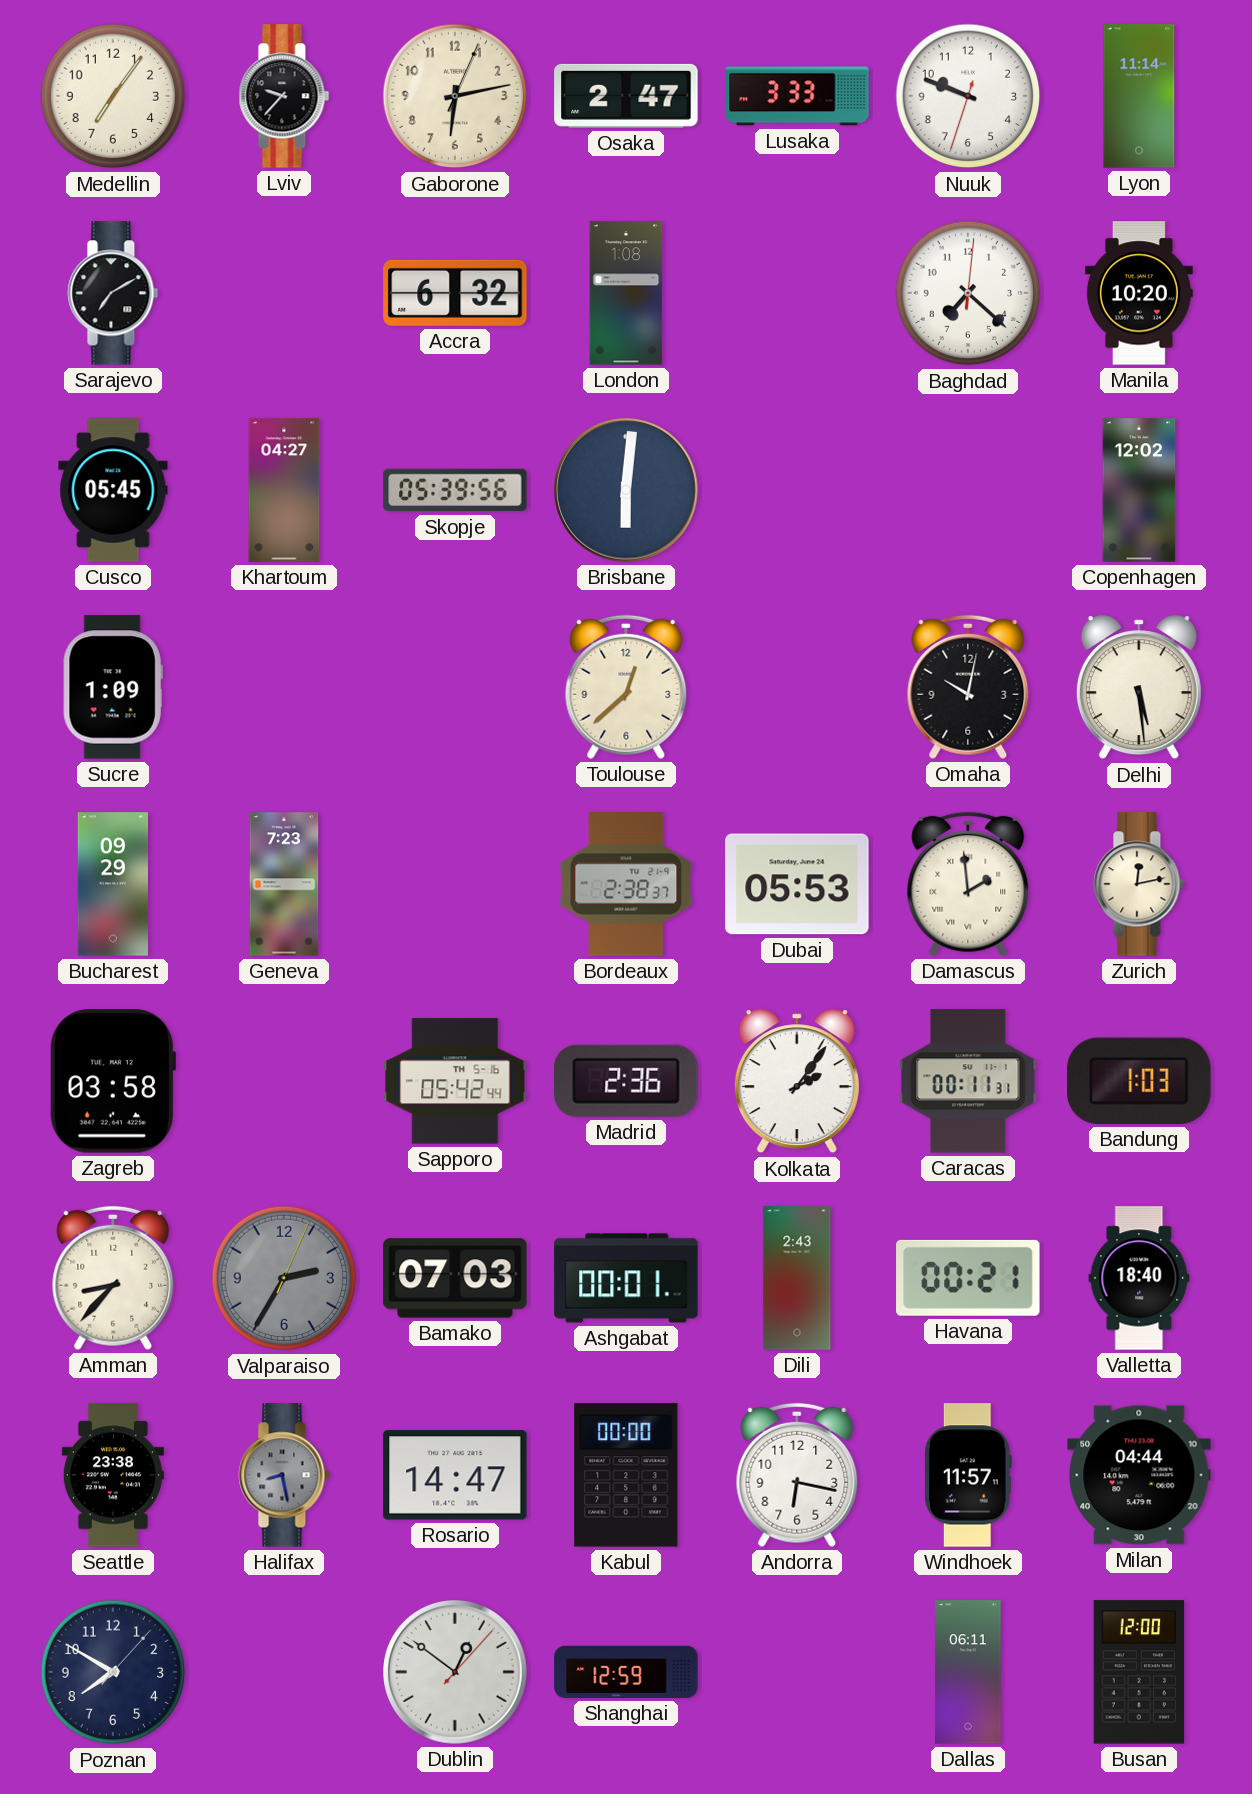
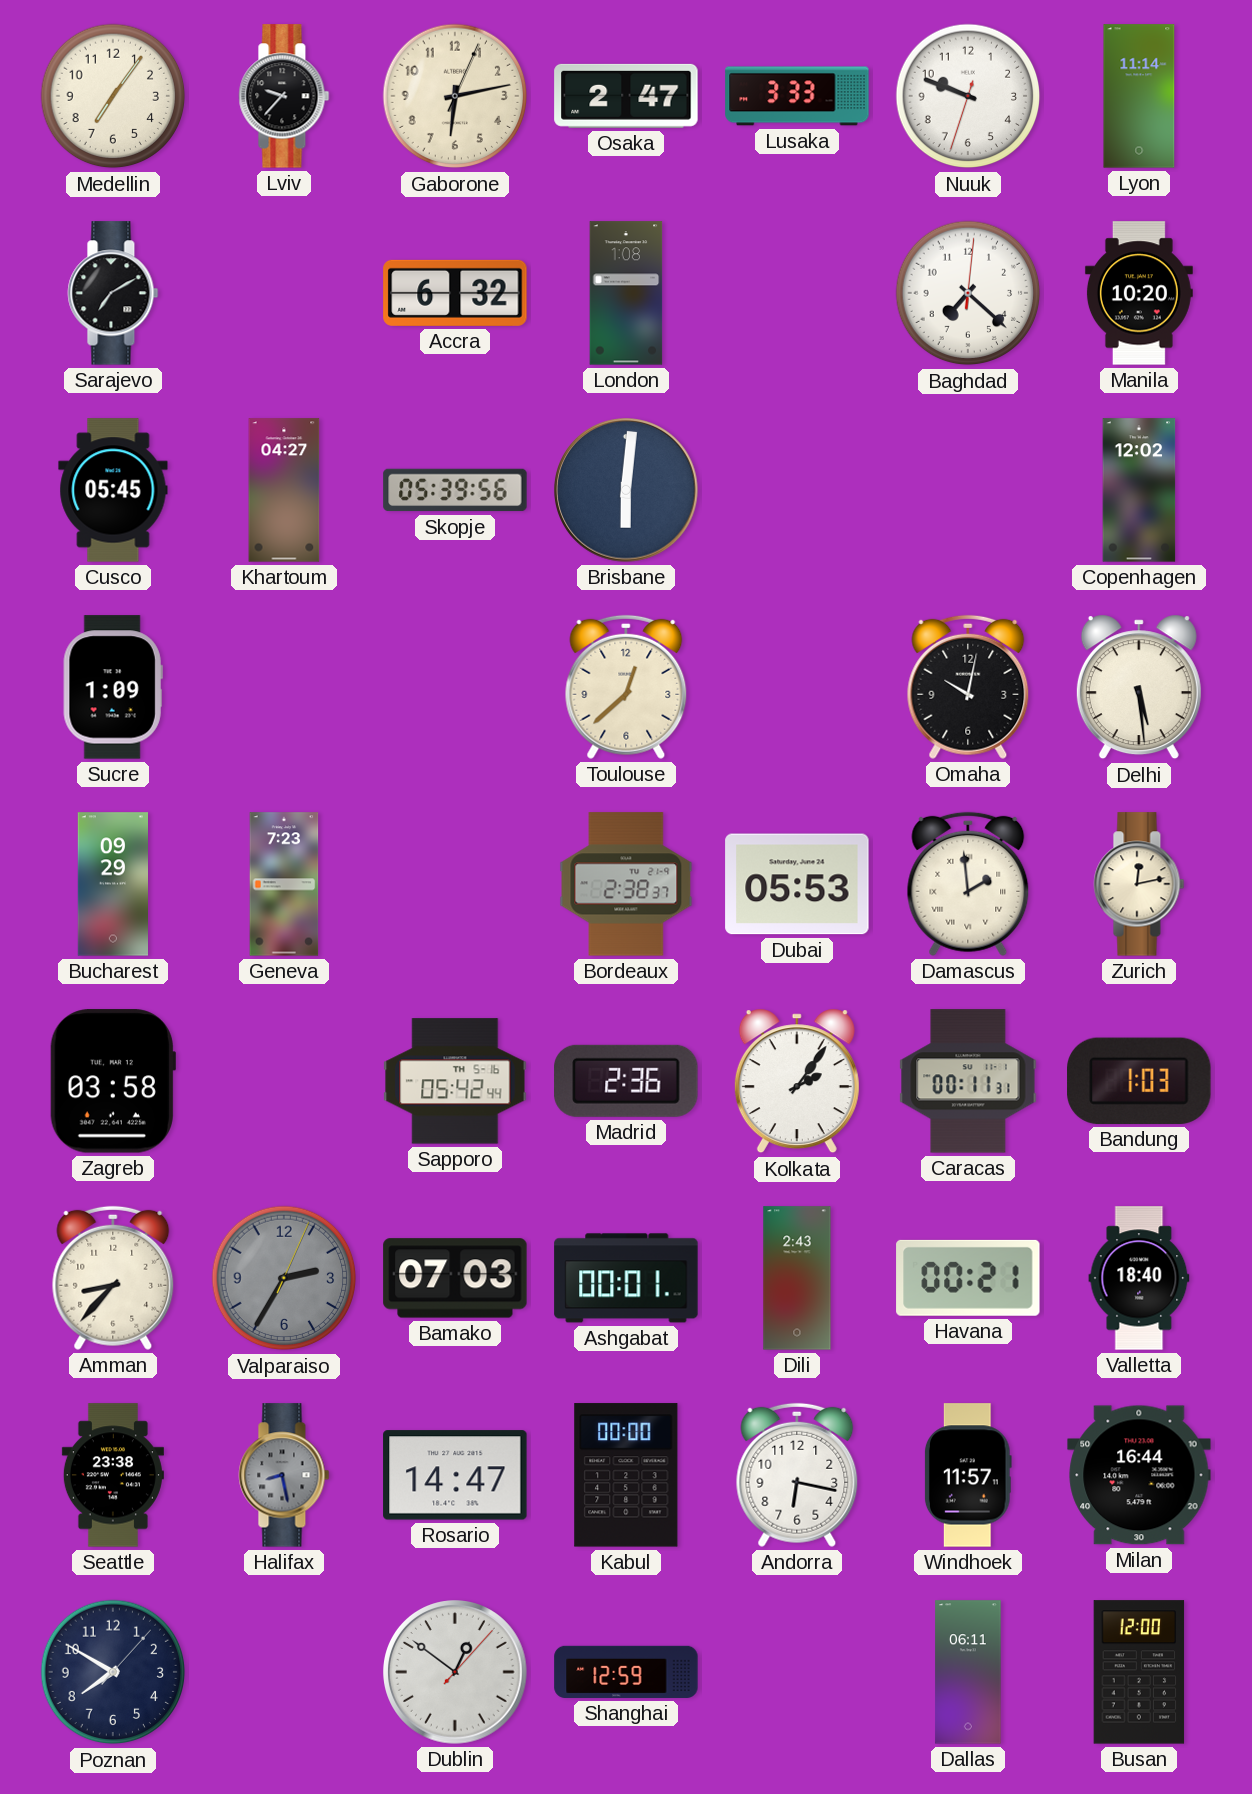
Milan: 04:44 -> 16:44 (1139, 1475)
